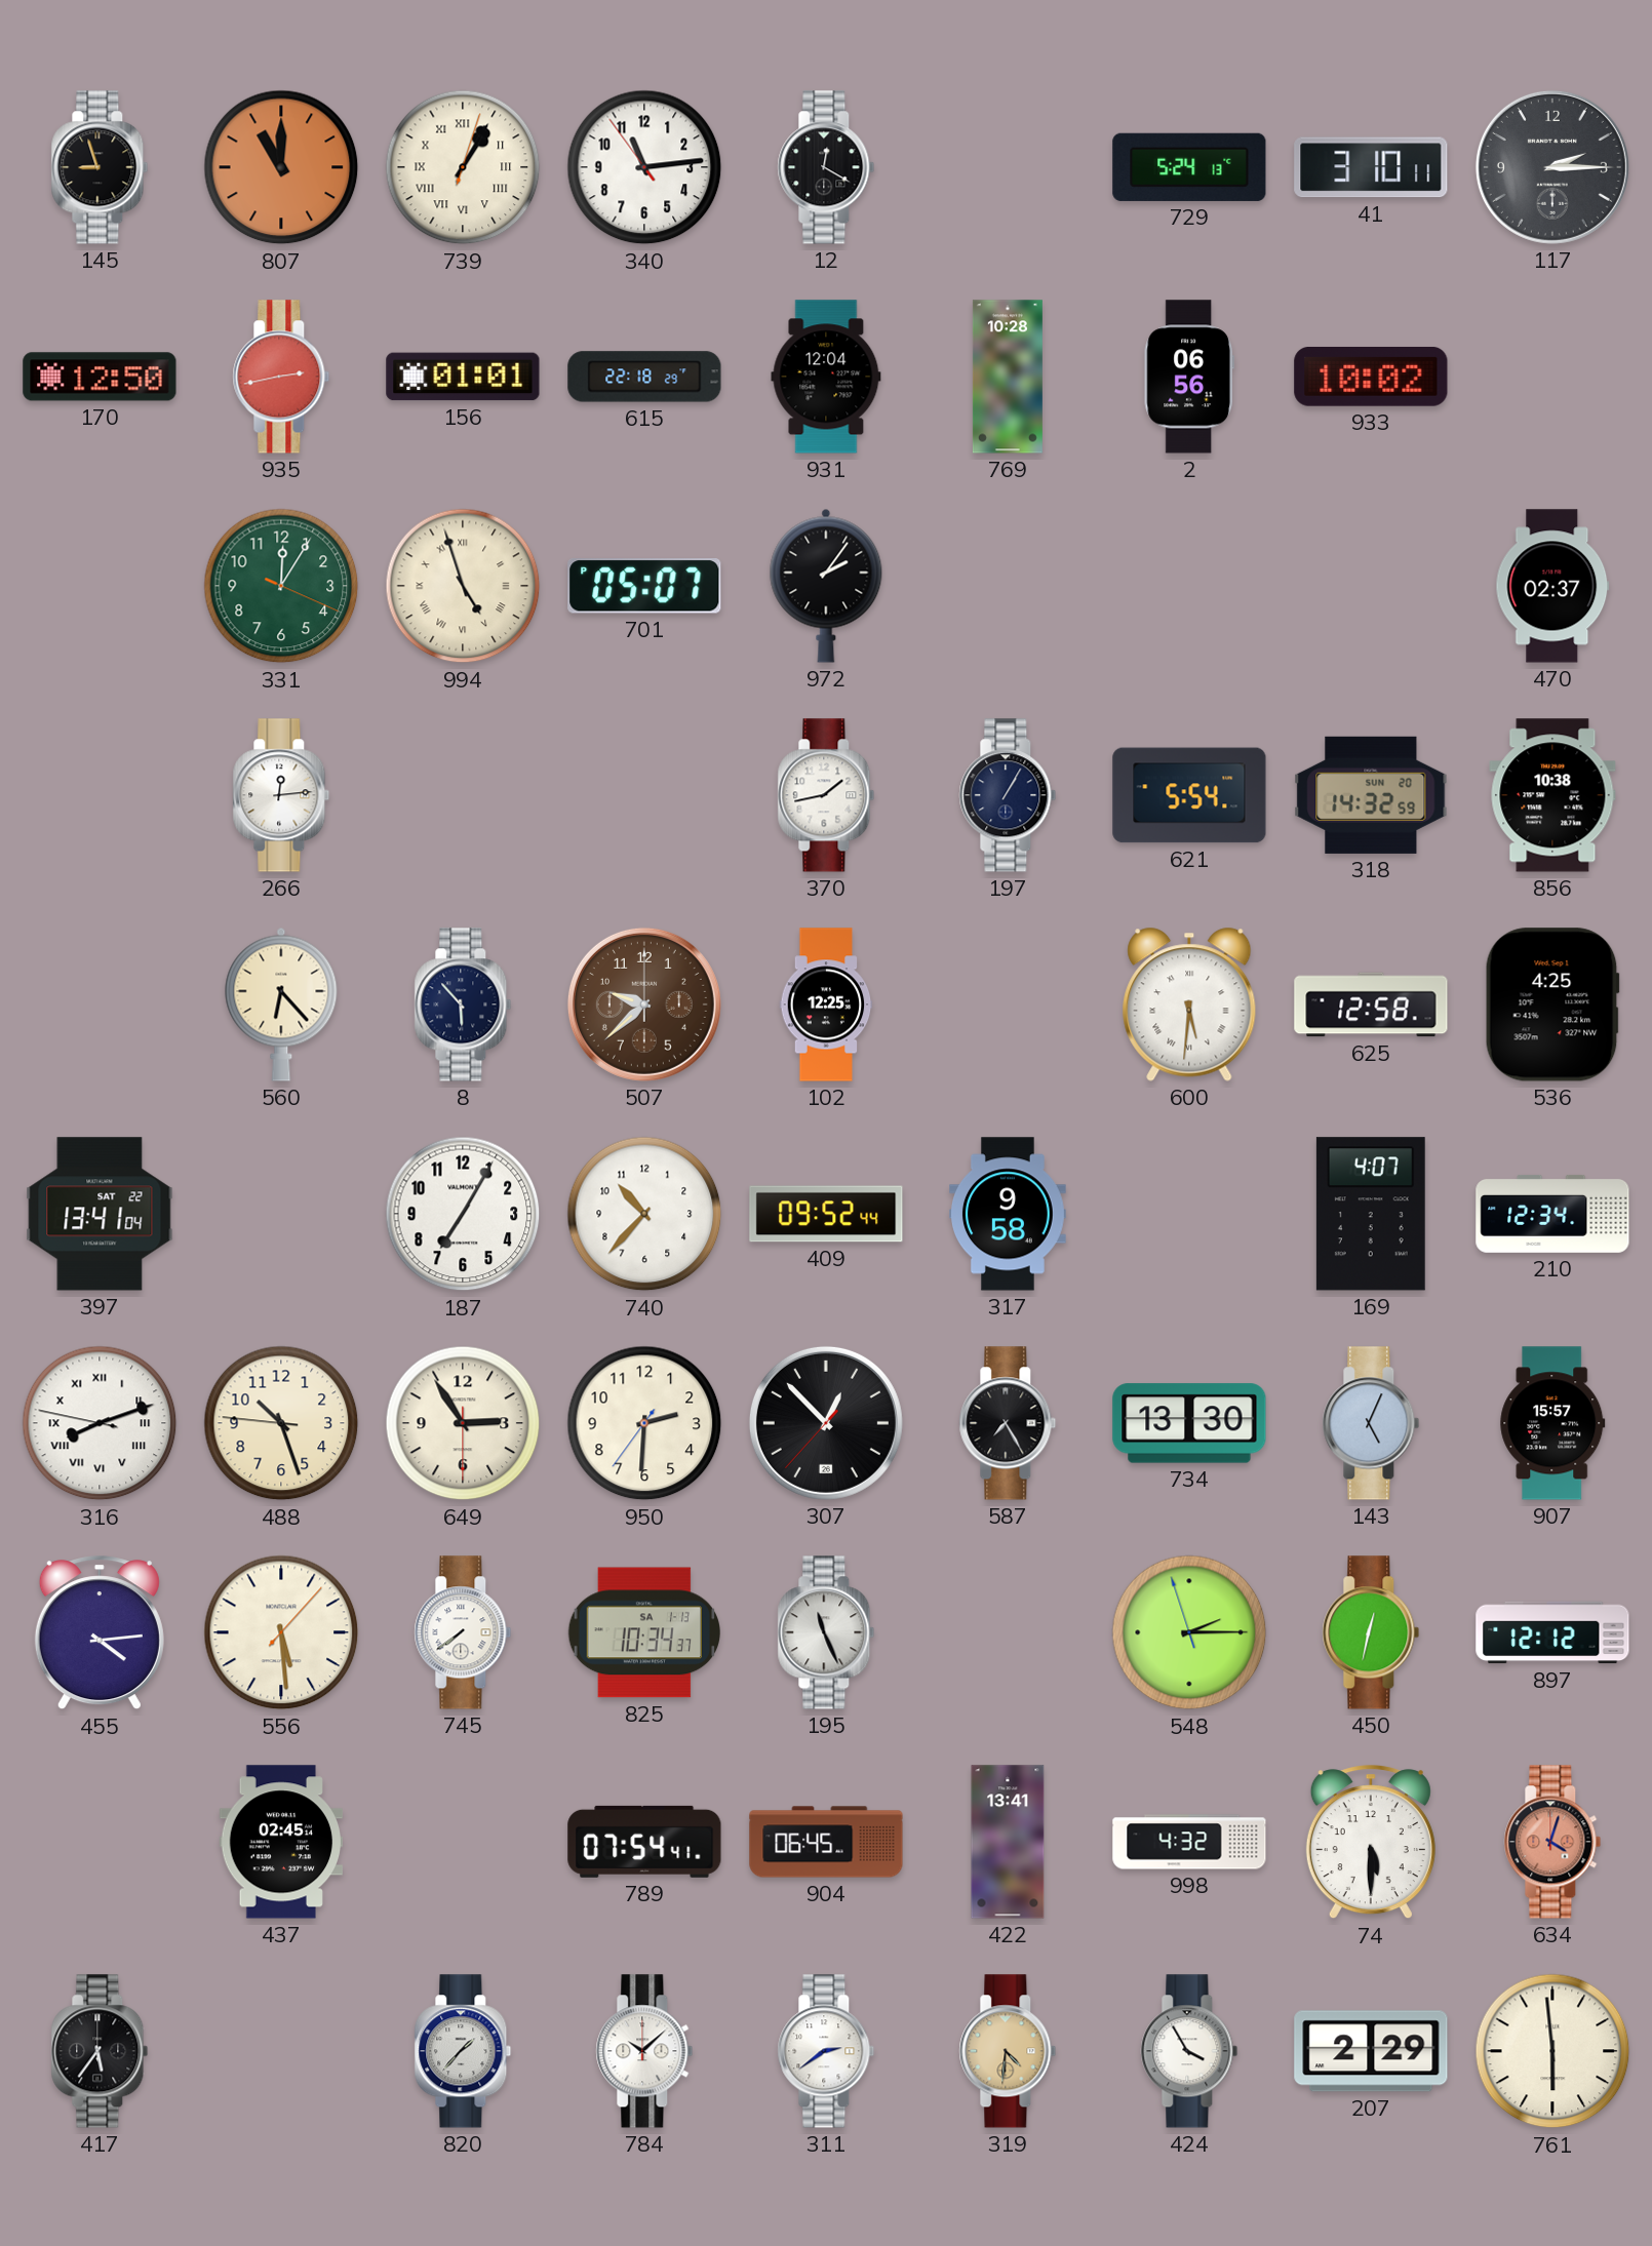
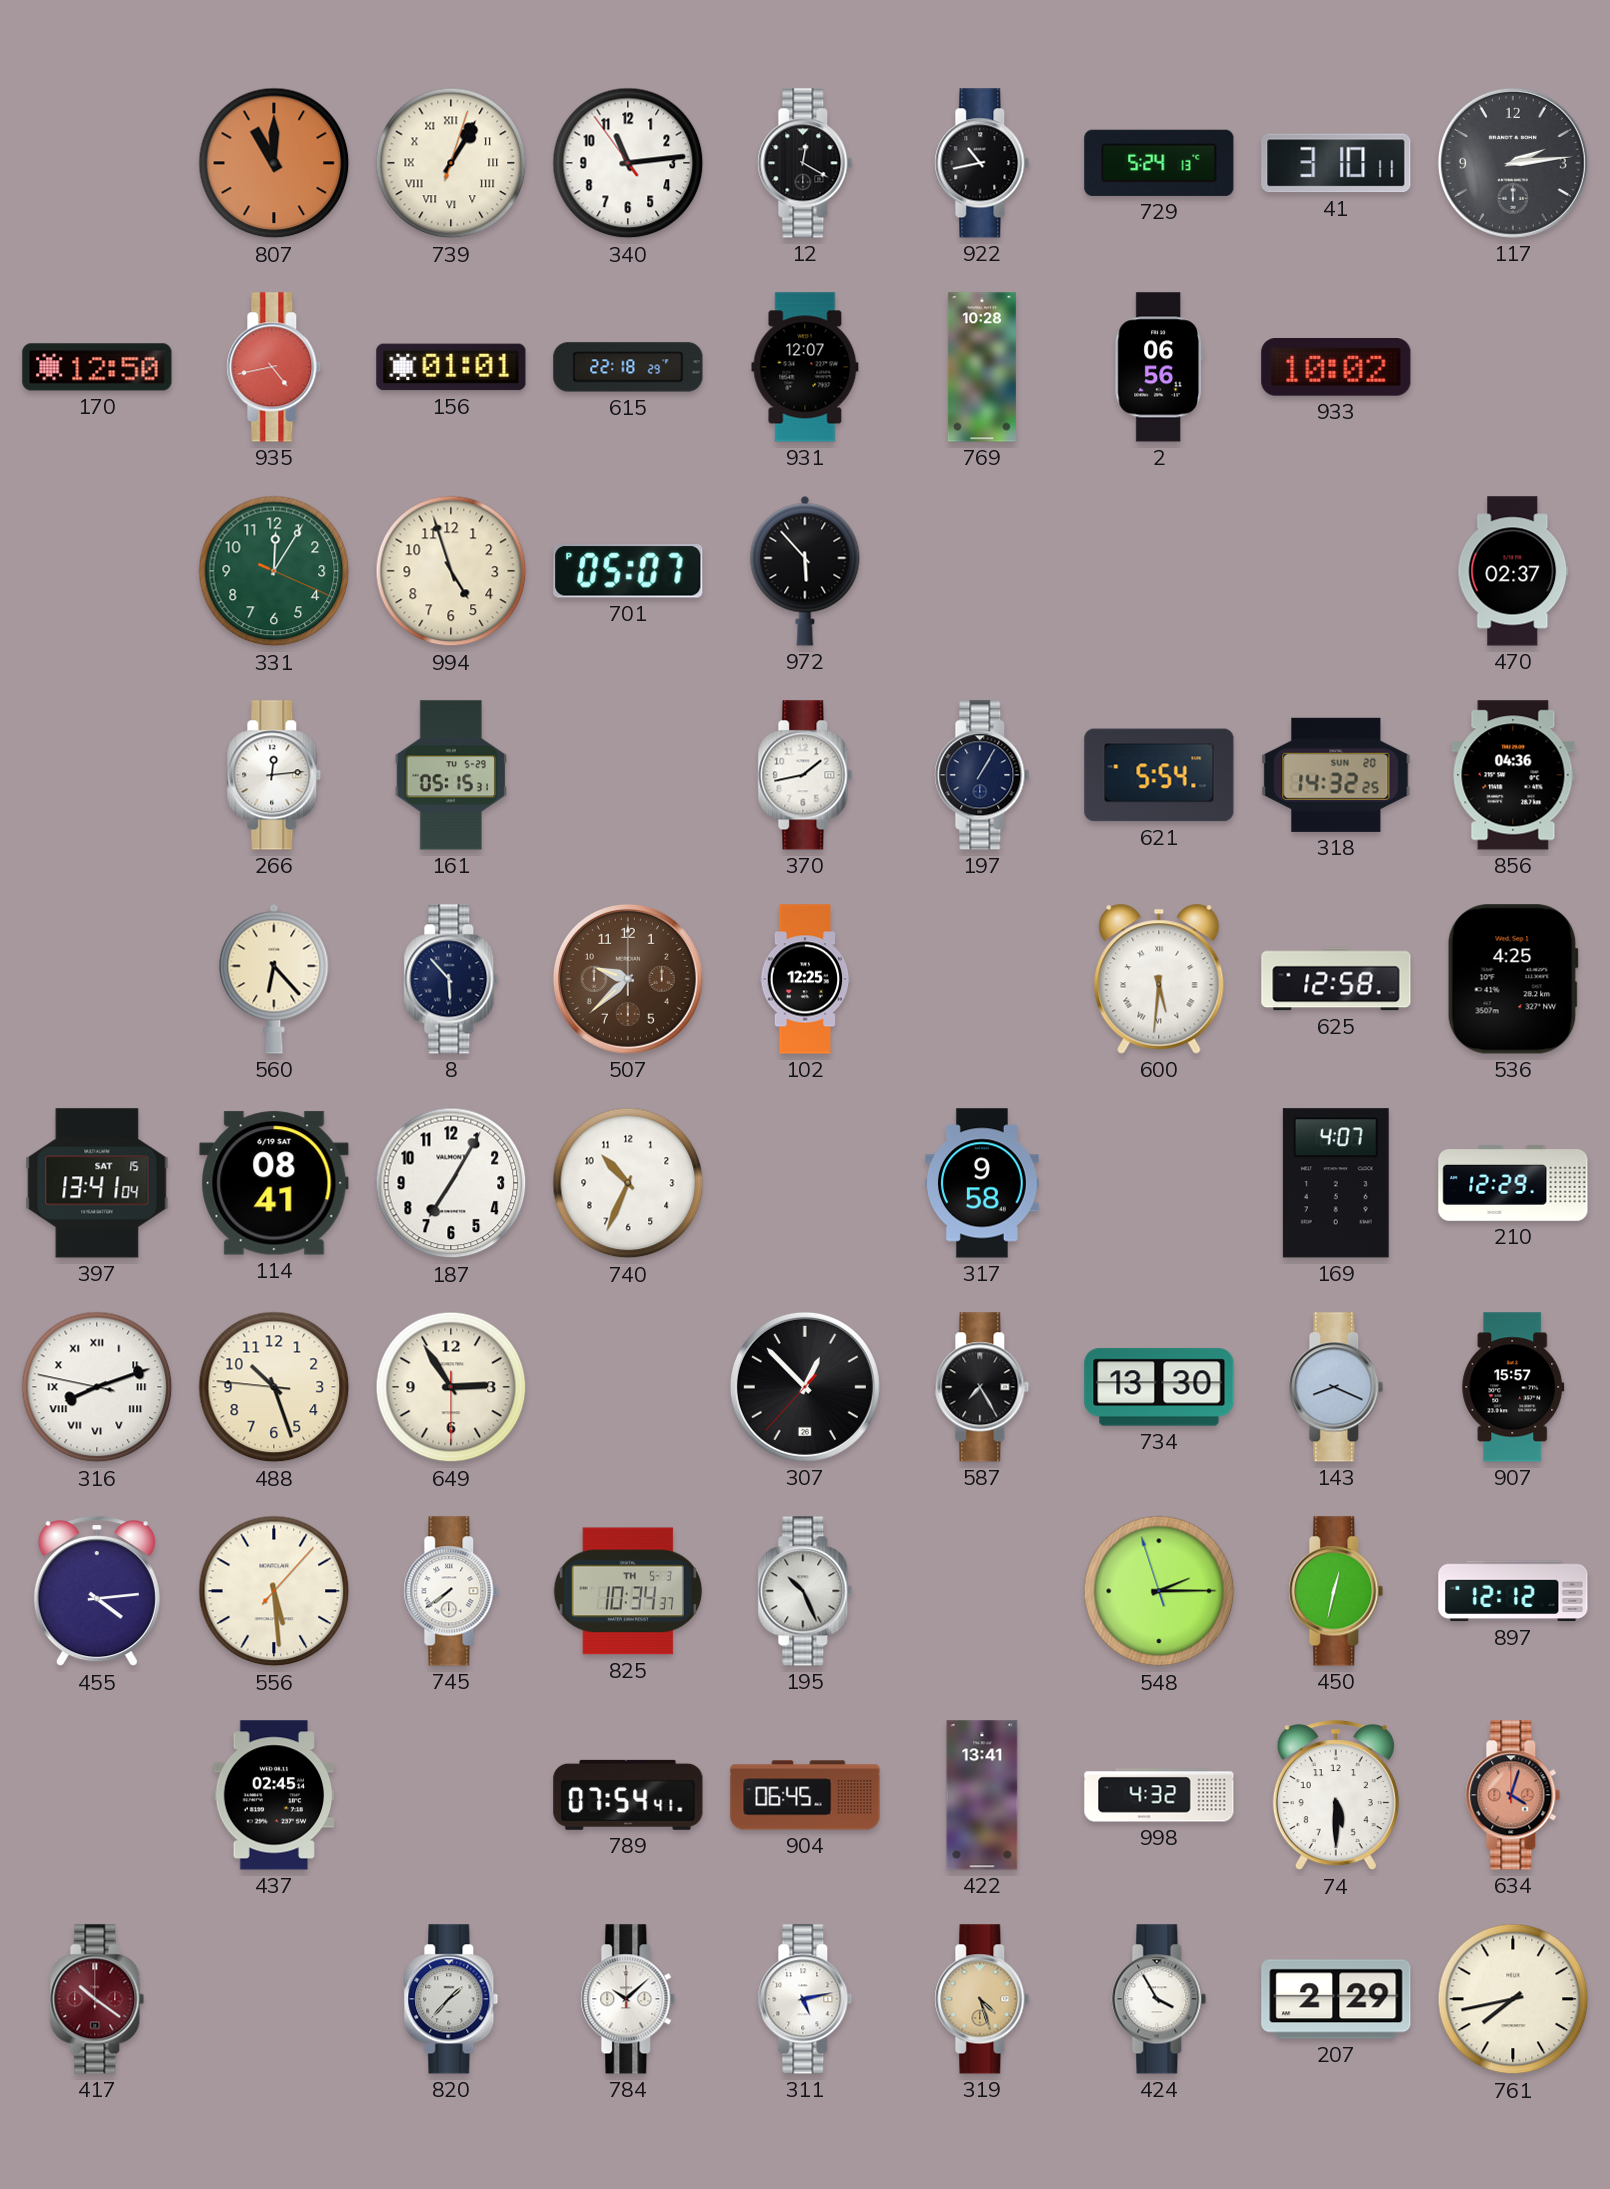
145: 8:57 -> none (100, 167)
922: none -> 10:43 (982, 163)
117: 2:15 -> 2:14 (1513, 163)
935: 2:43 -> 4:43 (274, 367)
931: 12:04 -> 12:07 (805, 367)
994 numerals: Roman -> Arabic (451, 571)
972: 2:06 -> 5:53 (805, 571)
161: none -> 05:15 (450, 775)
318: 14:32:59 -> 14:32:25 (1336, 775)
856: 10:38 -> 04:36 (1513, 775)
397 date: SAT 22 -> SAT 15 (97, 1183)
114: none -> 08:41 (274, 1183)
740: 10:37 -> 10:34 (628, 1183)
409: 09:52 -> none (826, 1214)
210: 12:34 -> 12:29 (1513, 1183)
950: 2:30 -> none (644, 1423)
143: 5:04 -> 8:19 (1336, 1387)
825 date: SA 1-13 -> TH 5-3 (627, 1591)
195: 11:26 -> 10:26 (805, 1591)
417: 5:36 -> 10:21 (97, 1999)
417 dial: black -> burgundy (97, 1999)
311: 2:39 -> 5:13 (805, 1999)
319: 4:31 -> 4:27 (982, 1999)
761: 5:59 -> 7:43 (1513, 1999)
